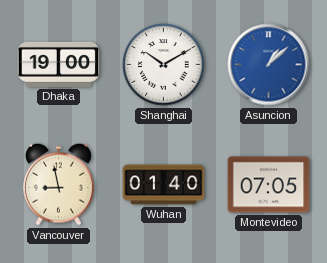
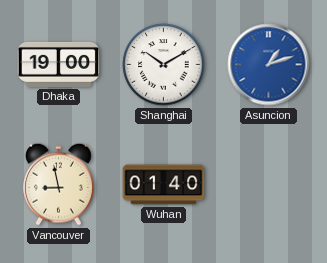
Asuncion: 1:08 -> 1:12 (269, 65)
Montevideo: 07:05 -> none (269, 185)
